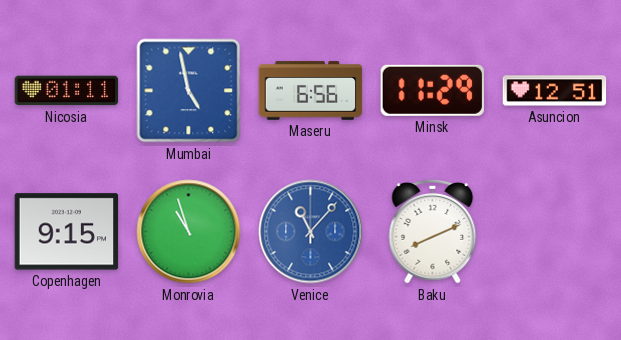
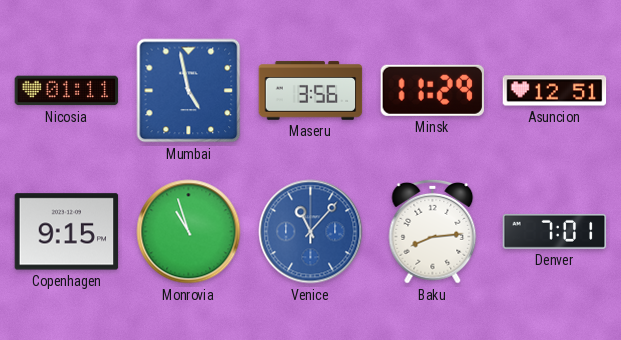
Maseru: 6:56 -> 3:56 (311, 91)
Baku: 8:11 -> 8:14 (433, 231)
Denver: none -> 7:01 (555, 231)
